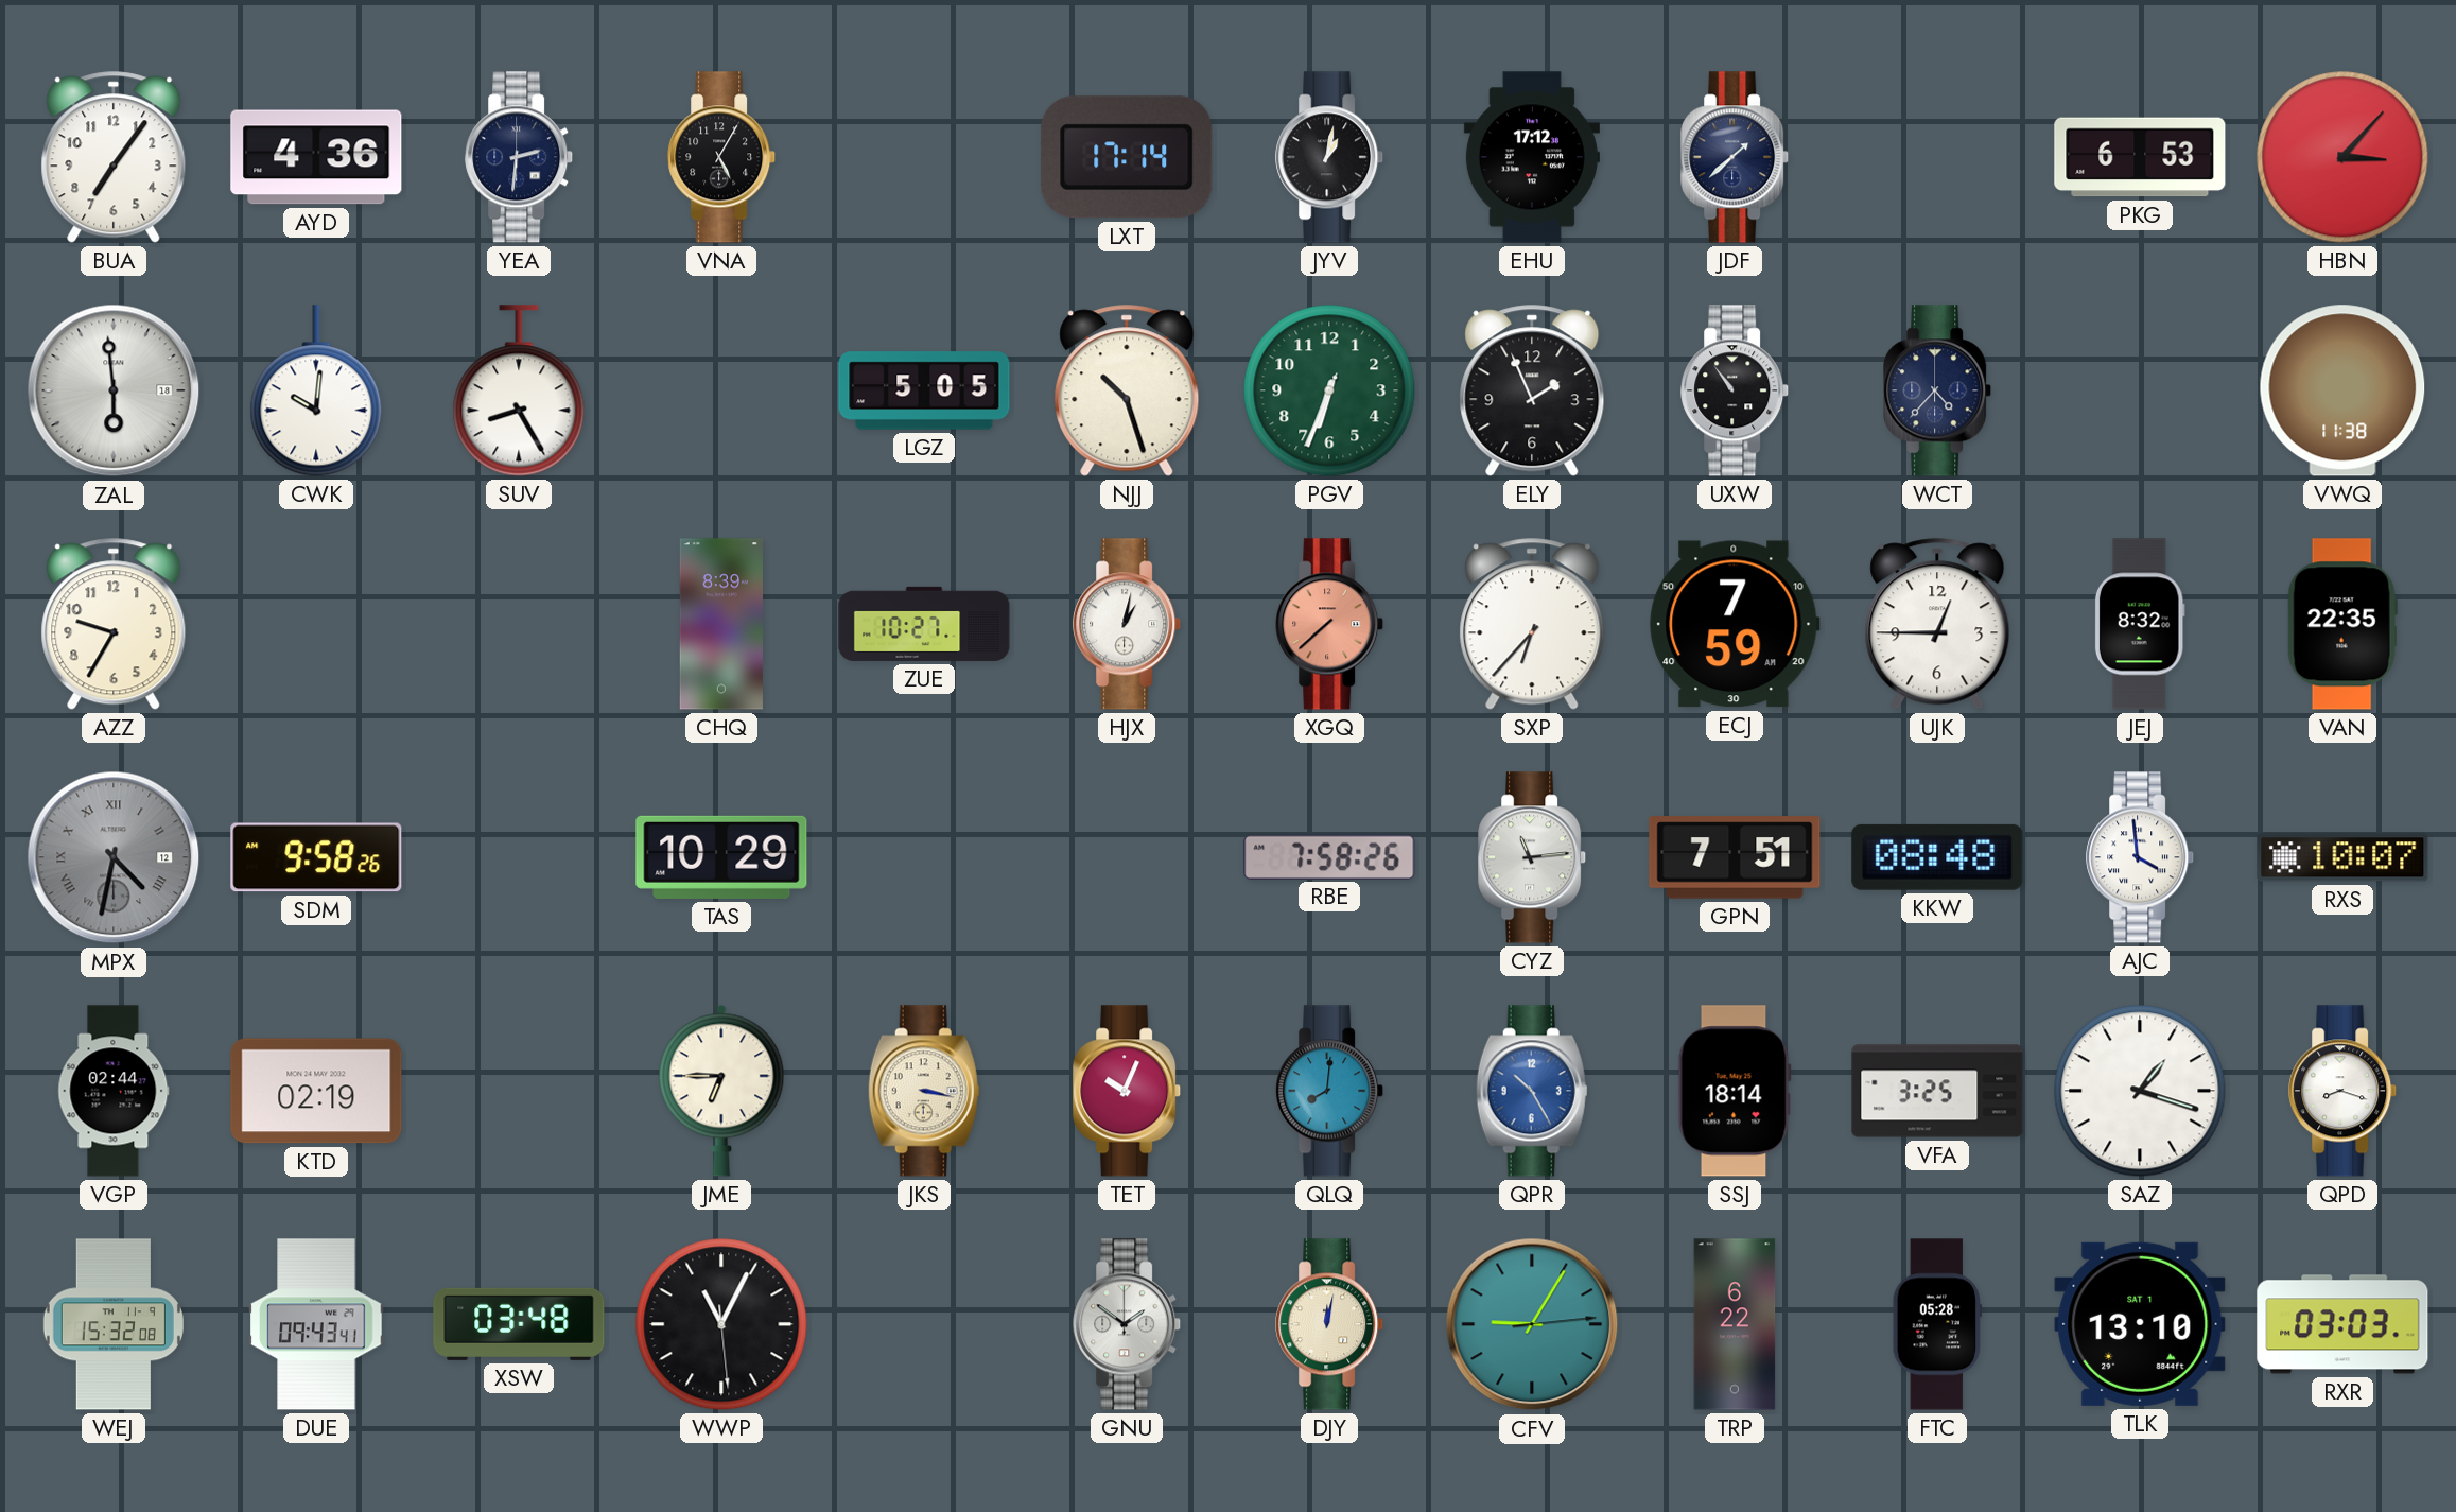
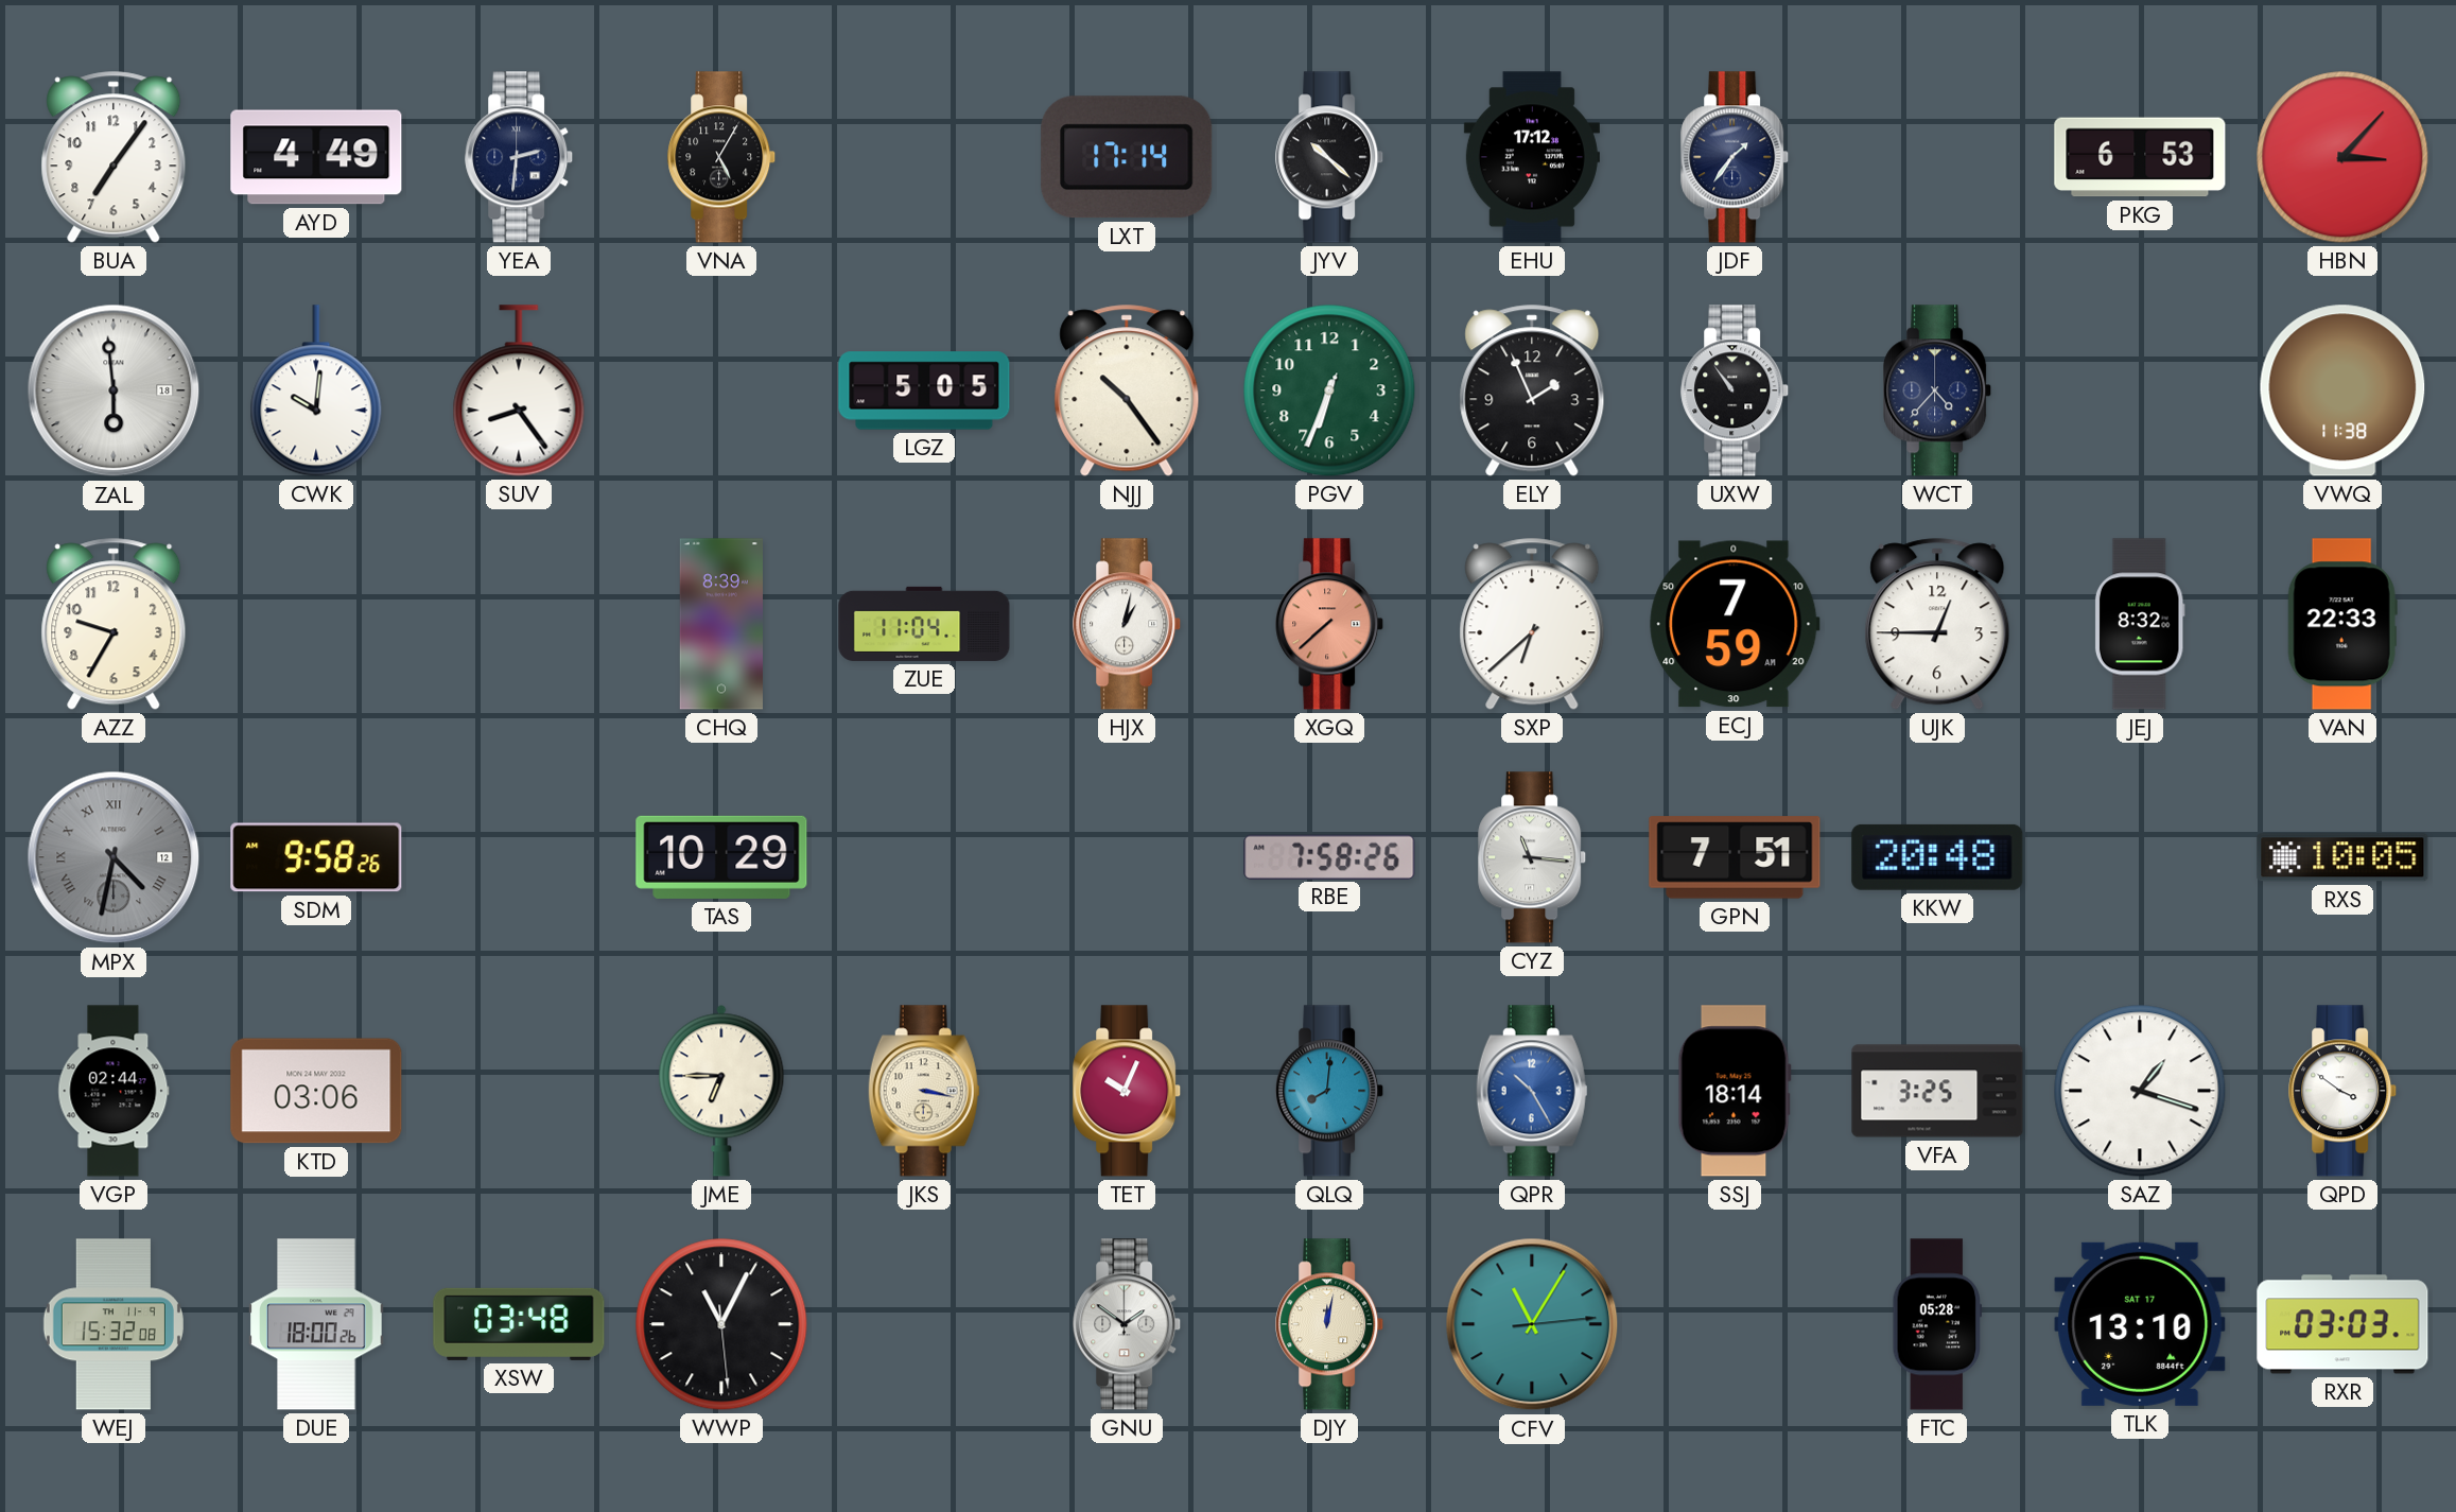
AYD: 4:36 -> 4:49 (316, 157)
JYV: 1:02 -> 10:22 (1330, 157)
JDF: 1:38 -> 1:36 (1736, 157)
SUV: 8:25 -> 8:24 (519, 390)
NJJ: 10:27 -> 10:24 (1127, 390)
ZUE: 10:27 -> 11:04 (924, 624)
SXP: 6:37 -> 6:38 (1532, 624)
VAN: 22:35 -> 22:33 (2342, 624)
CYZ: 11:14 -> 11:16 (1533, 857)
KKW: 08:48 -> 20:48 (1937, 857)
AJC: 3:59 -> none (2141, 857)
RXS: 10:07 -> 10:05 (2342, 857)
KTD: 02:19 -> 03:06 (316, 1091)
QPD: 8:18 -> 3:51 (2344, 1091)
DUE: 09:43 -> 18:00 (316, 1324)
CFV: 9:05 -> 11:05 (1532, 1324)
TRP: 6:22 -> none (1735, 1324)
TLK date: SAT 1 -> SAT 17 (2140, 1324)
